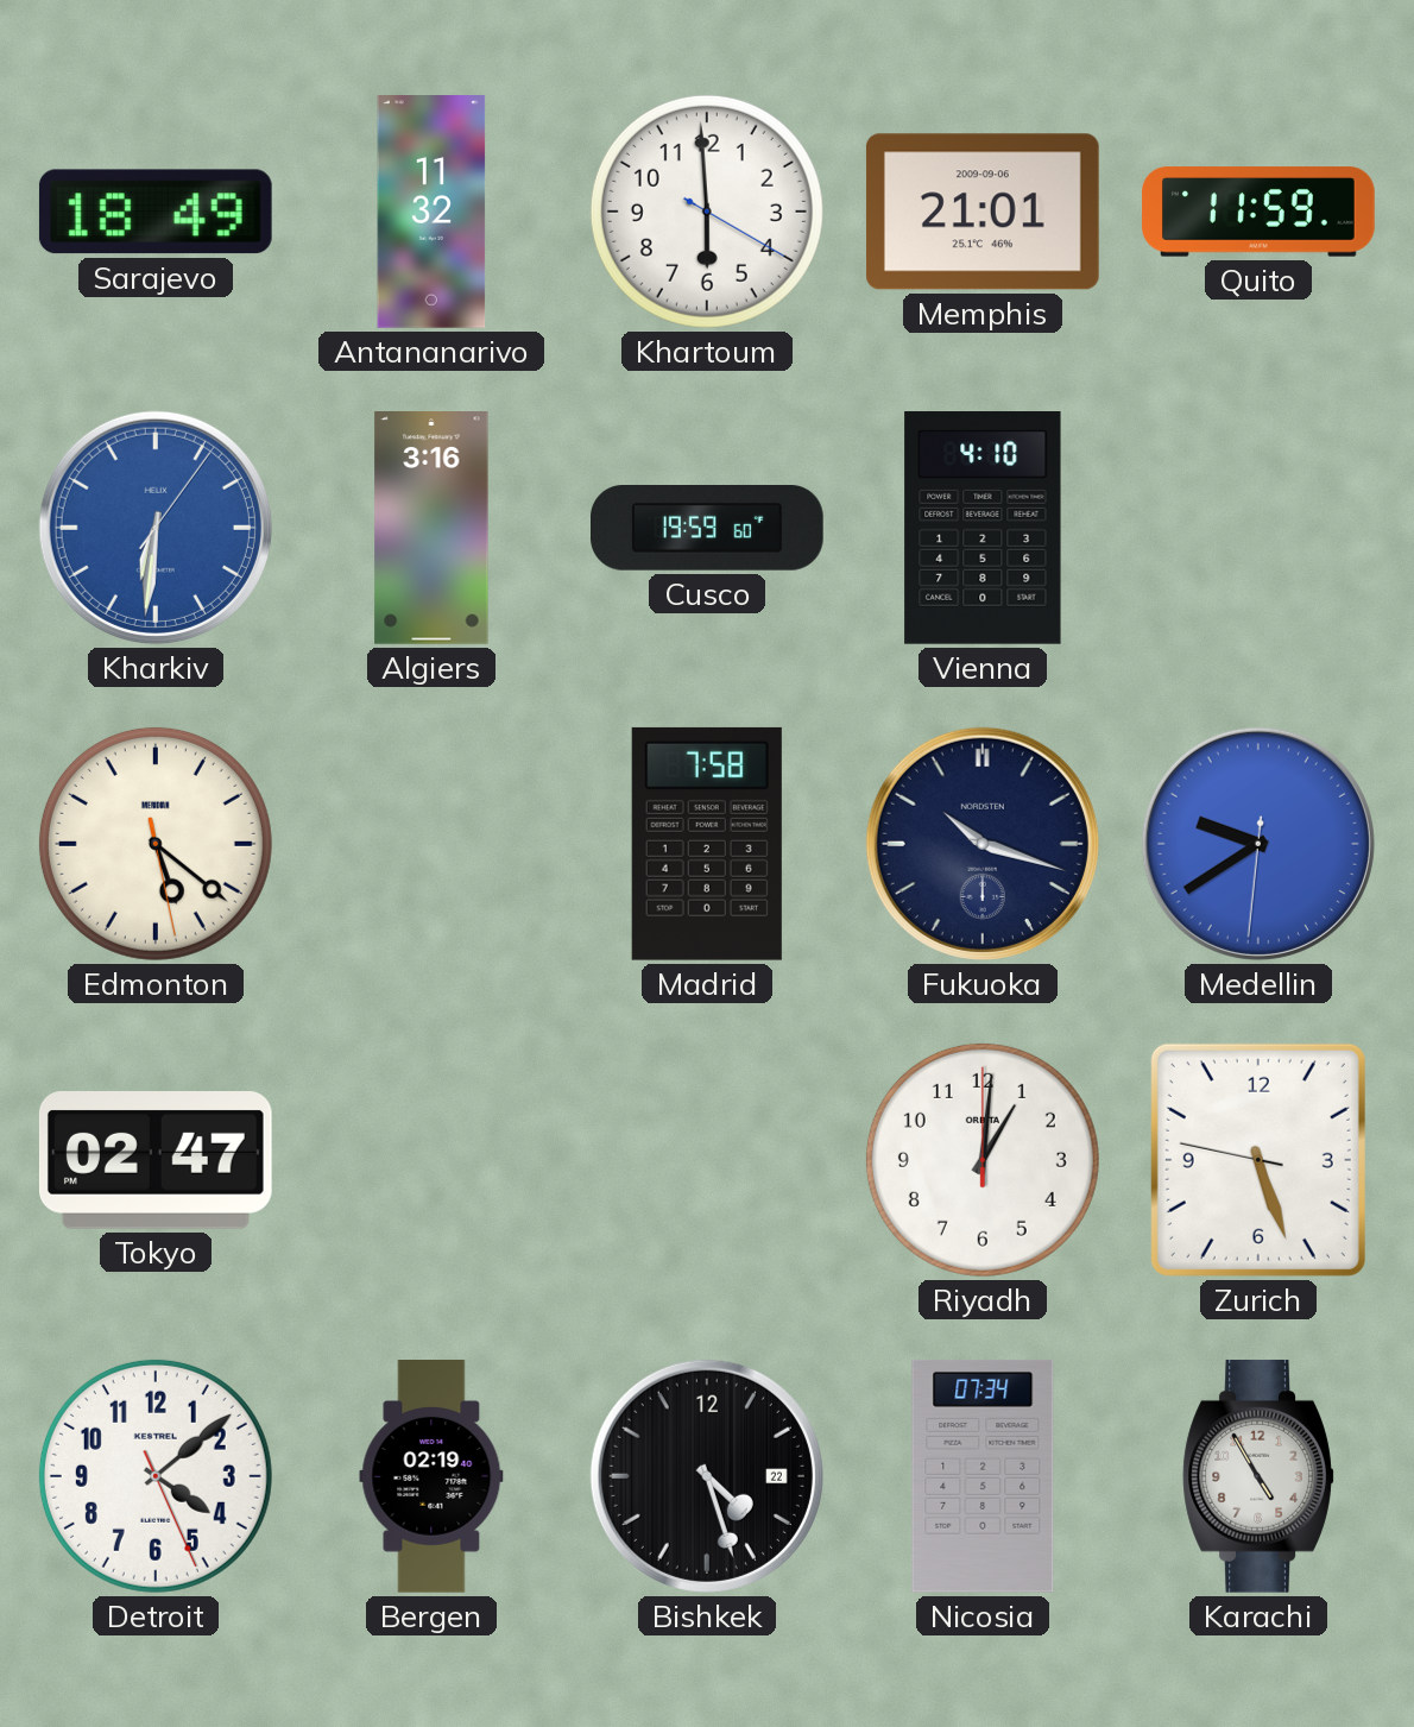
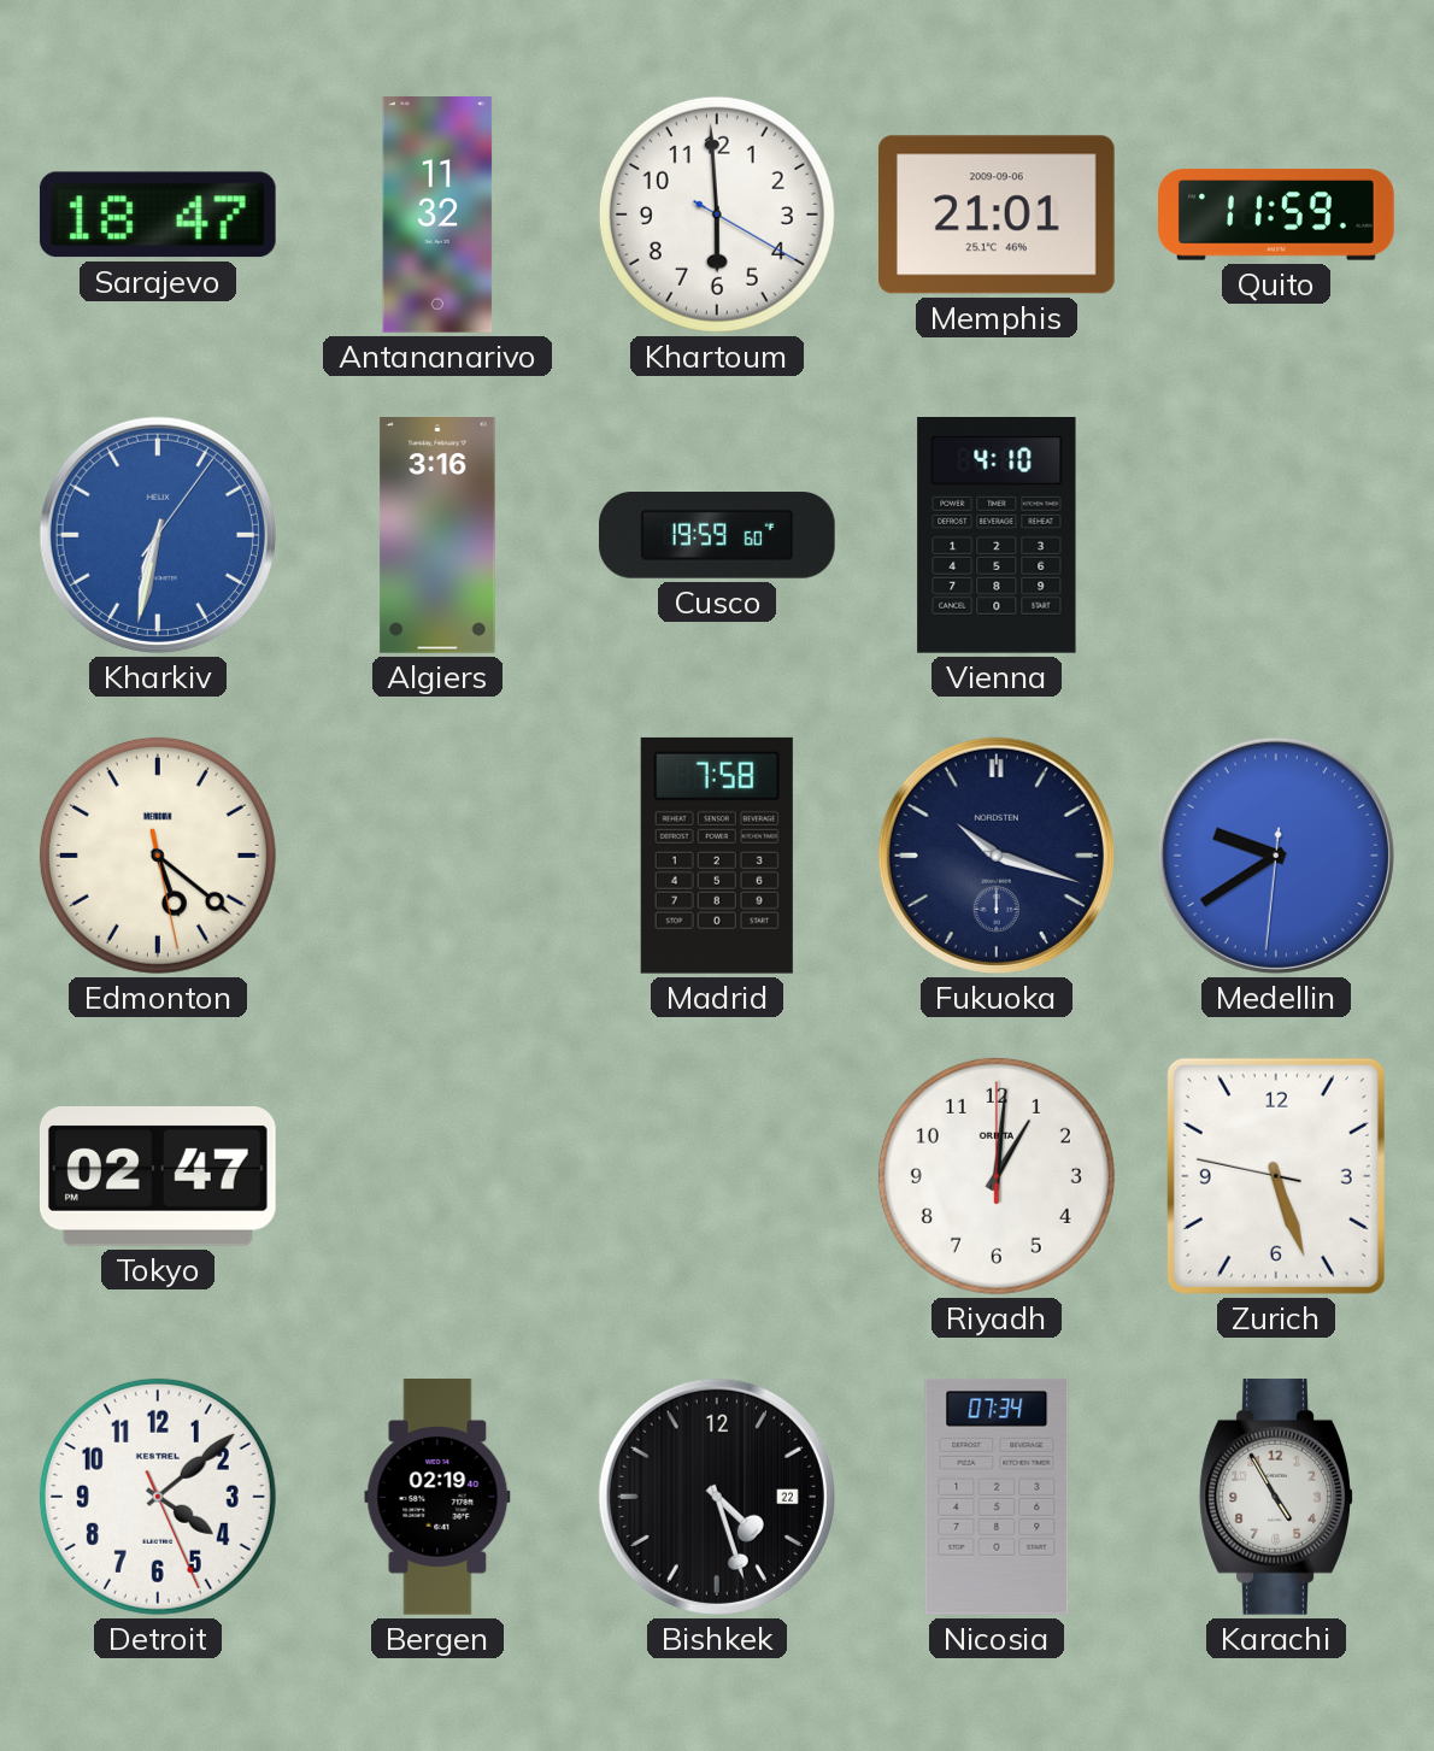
Sarajevo: 18:49 -> 18:47 (158, 215)
Kharkiv: 6:31 -> 6:32 (158, 535)
